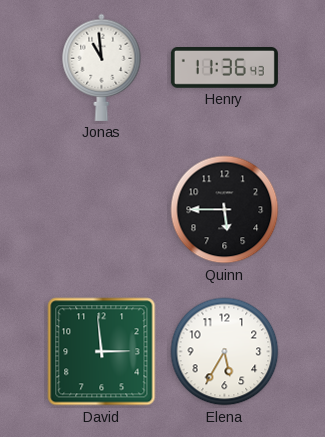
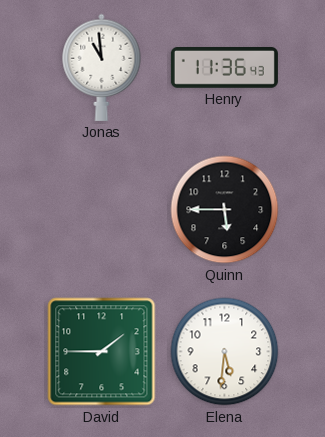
David: 2:59 -> 1:45 (102, 352)
Elena: 5:35 -> 5:31 (225, 352)
